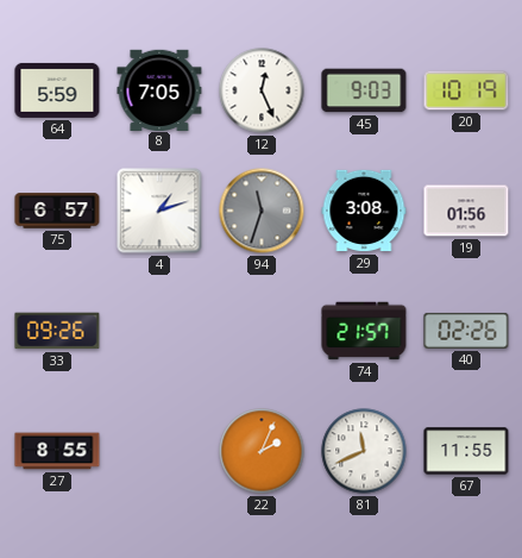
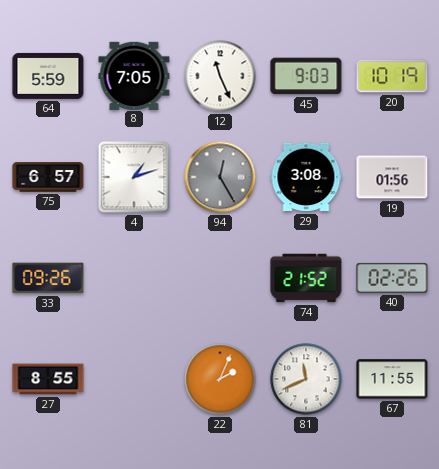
12: 12:26 -> 11:26 (220, 76)
94: 11:33 -> 12:25 (220, 177)
74: 21:57 -> 21:52 (306, 278)
